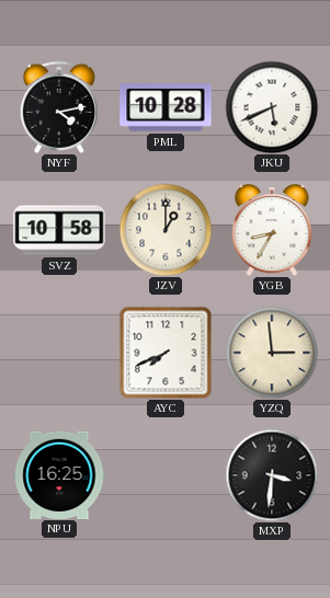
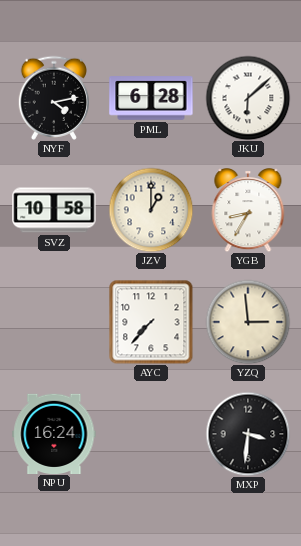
PML: 10:28 -> 6:28 (151, 98)
JKU: 5:41 -> 6:08 (248, 98)
AYC: 7:41 -> 7:37 (151, 322)
NPU: 16:25 -> 16:24 (54, 433)
